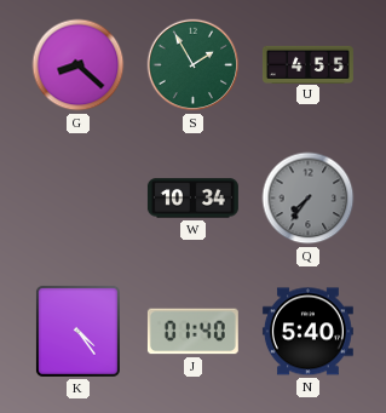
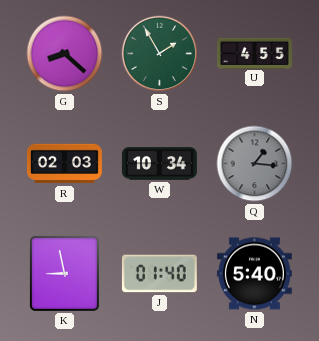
R: none -> 02:03 (64, 164)
Q: 7:36 -> 1:16 (255, 164)
K: 4:24 -> 8:58 (64, 273)
